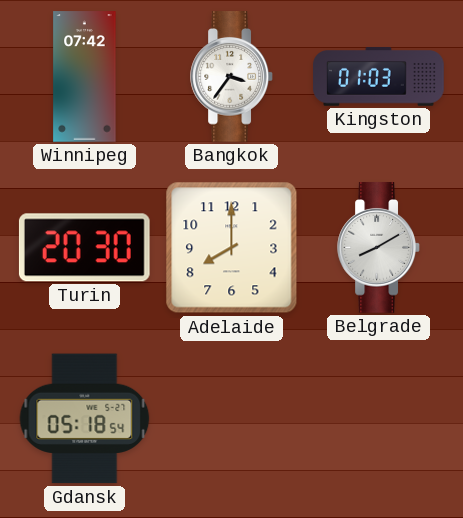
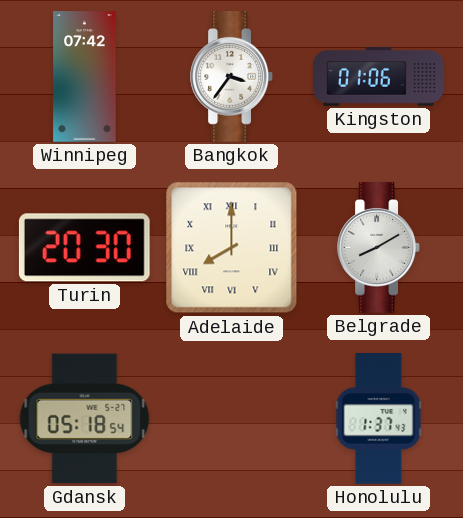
Kingston: 01:03 -> 01:06 (379, 77)
Adelaide numerals: Arabic -> Roman (232, 248)
Honolulu: none -> 1:37 (379, 419)
